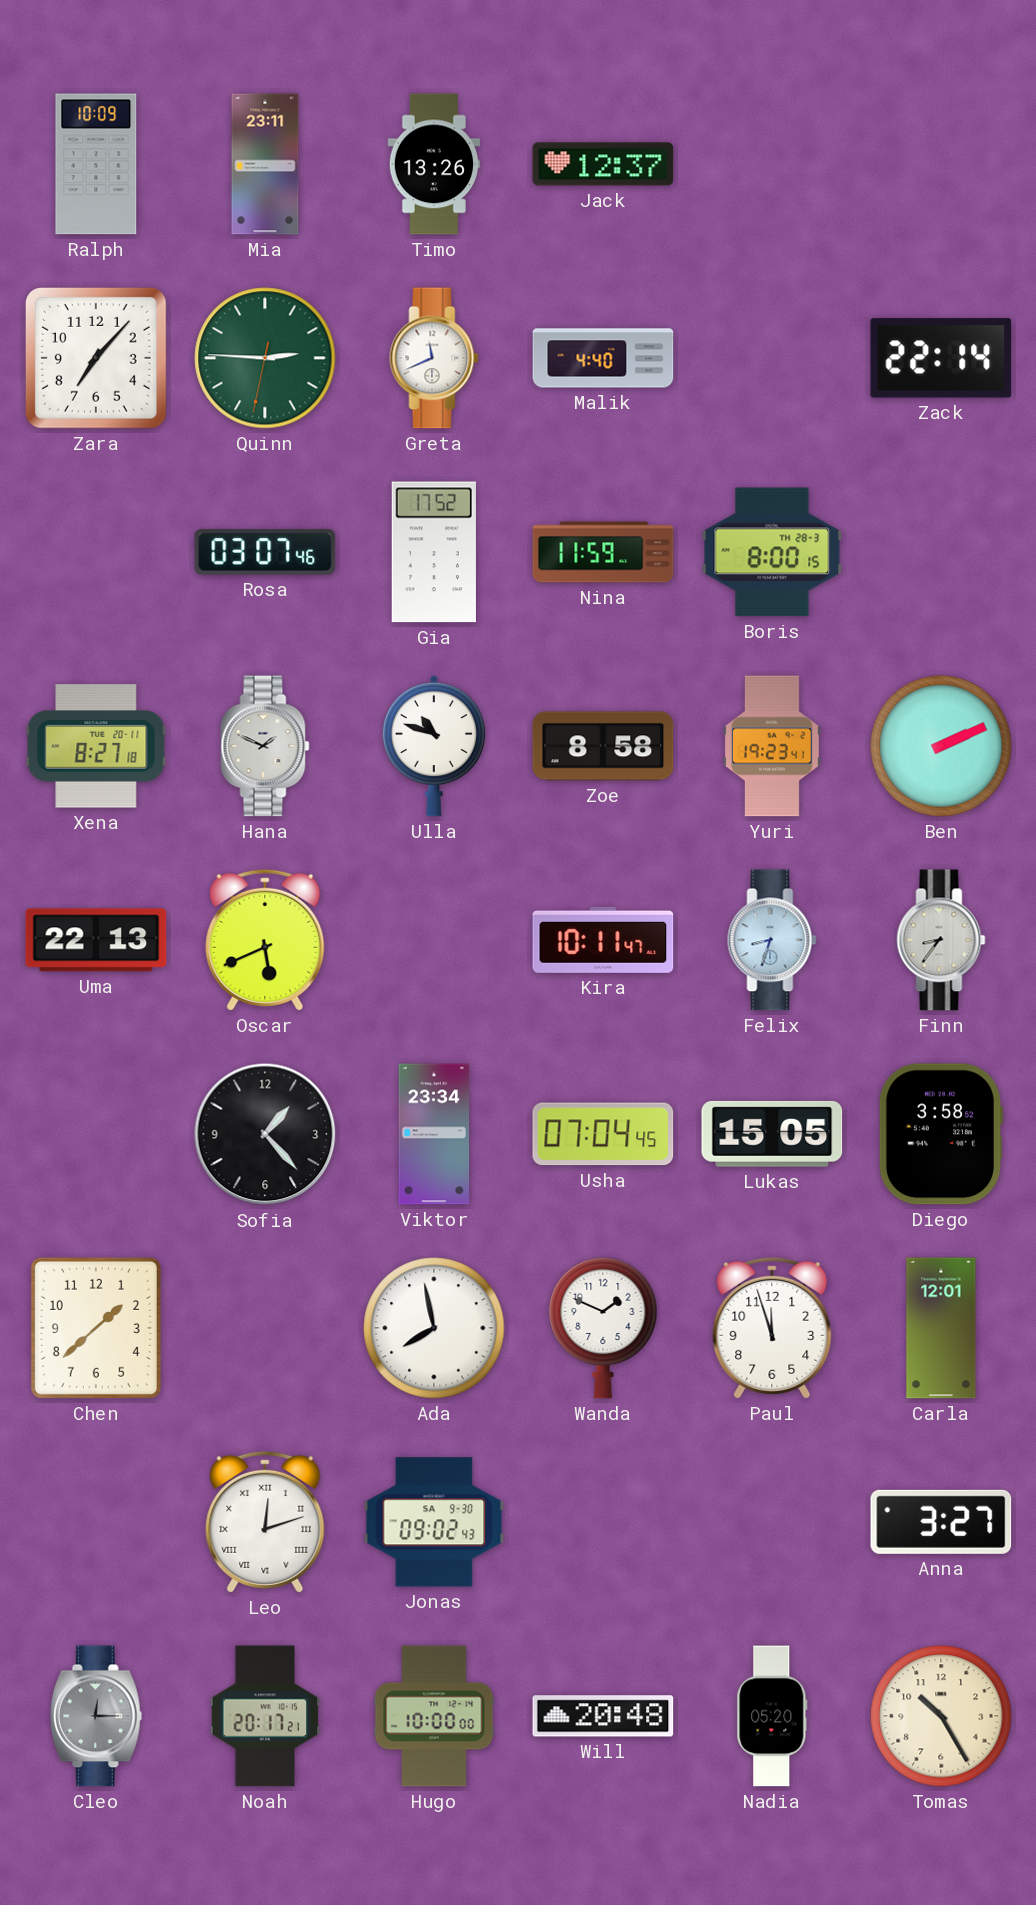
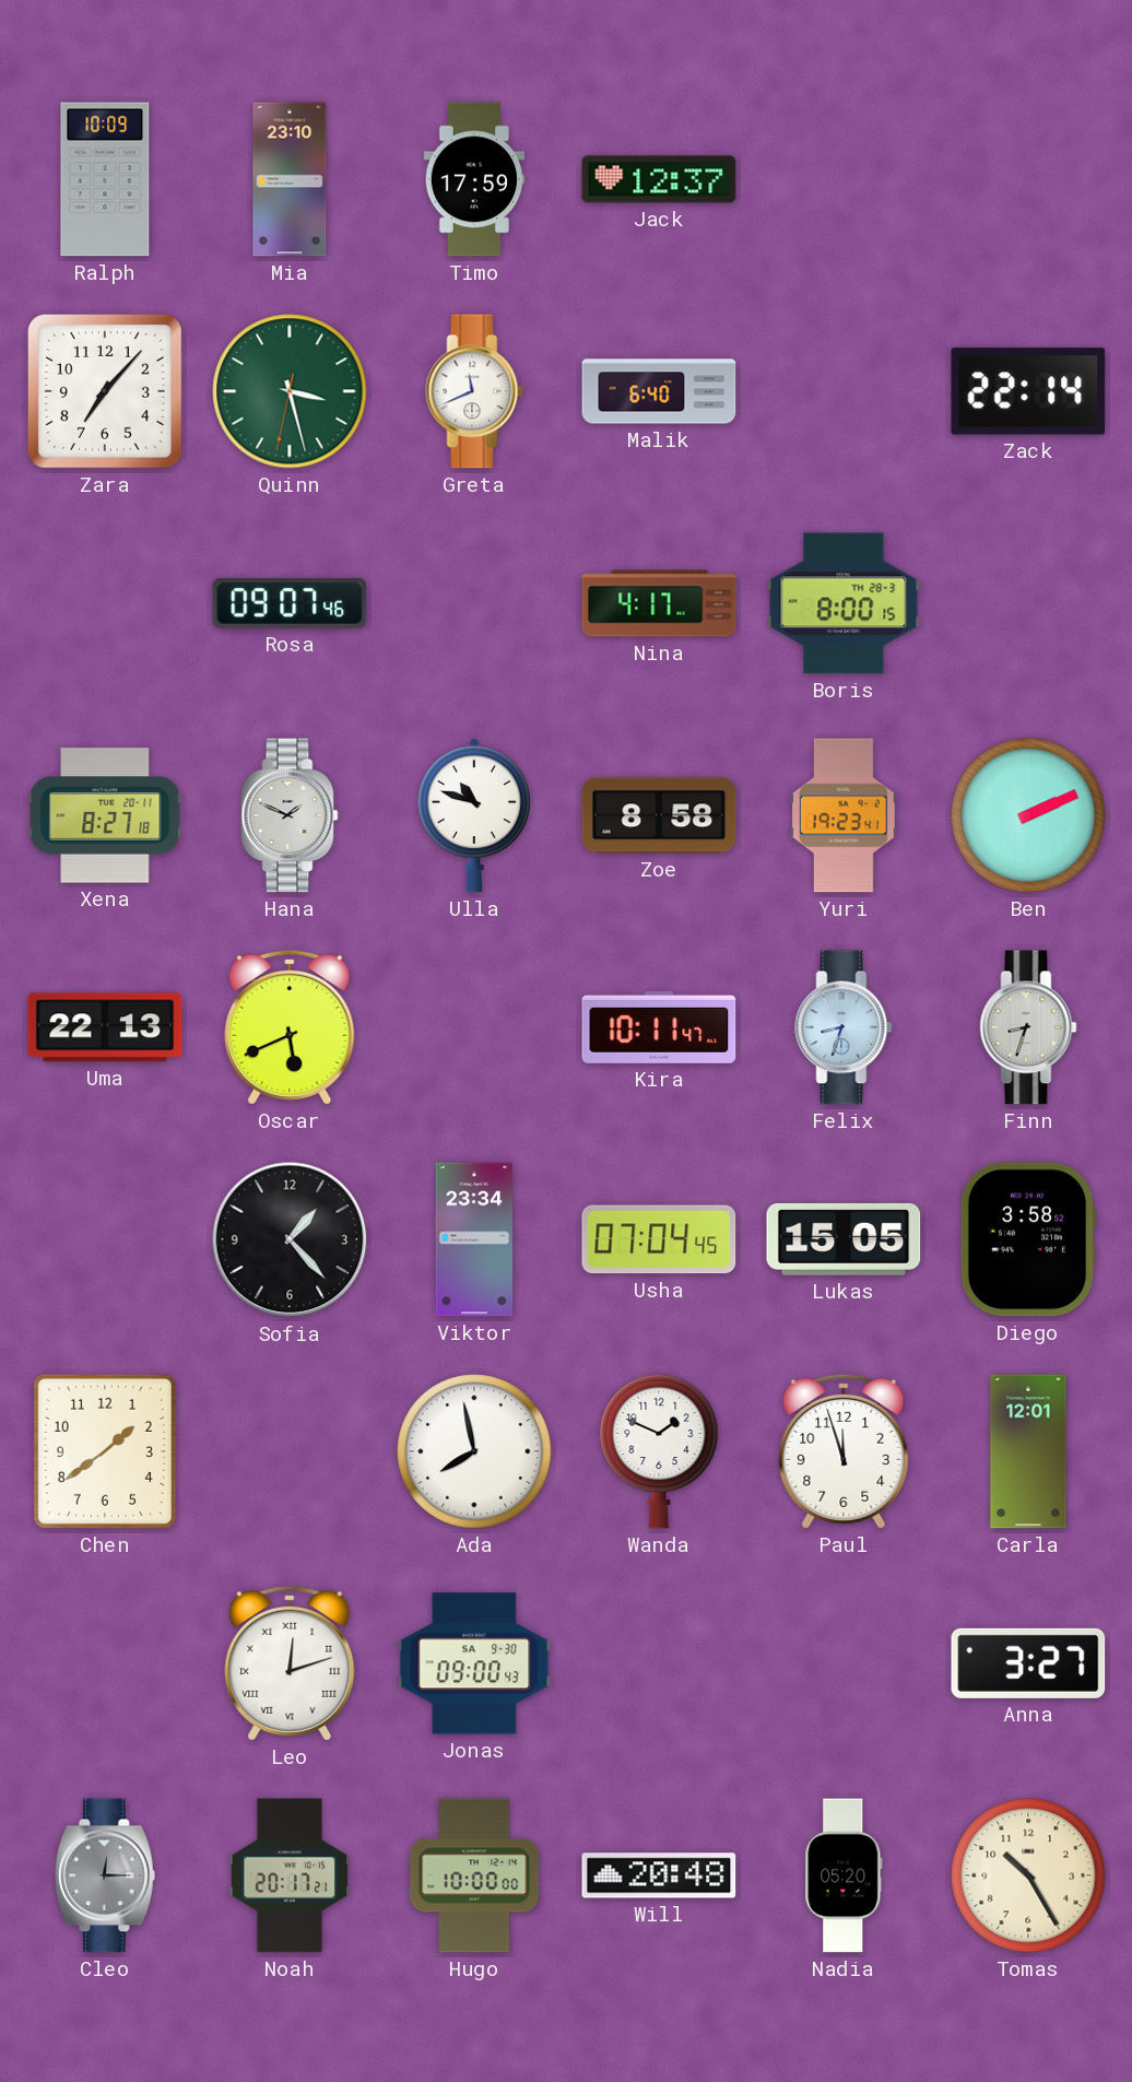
Mia: 23:11 -> 23:10 (290, 179)
Timo: 13:26 -> 17:59 (474, 179)
Quinn: 2:45 -> 3:27 (290, 391)
Malik: 4:40 -> 6:40 (659, 391)
Rosa: 03:07 -> 09:07 (290, 603)
Gia: 17:52 -> none (434, 552)
Nina: 11:59 -> 4:17 (659, 603)
Finn: 8:36 -> 8:33 (1028, 1027)
Chen: 1:38 -> 1:39 (105, 1451)
Jonas: 09:02 -> 09:00 (474, 1663)
